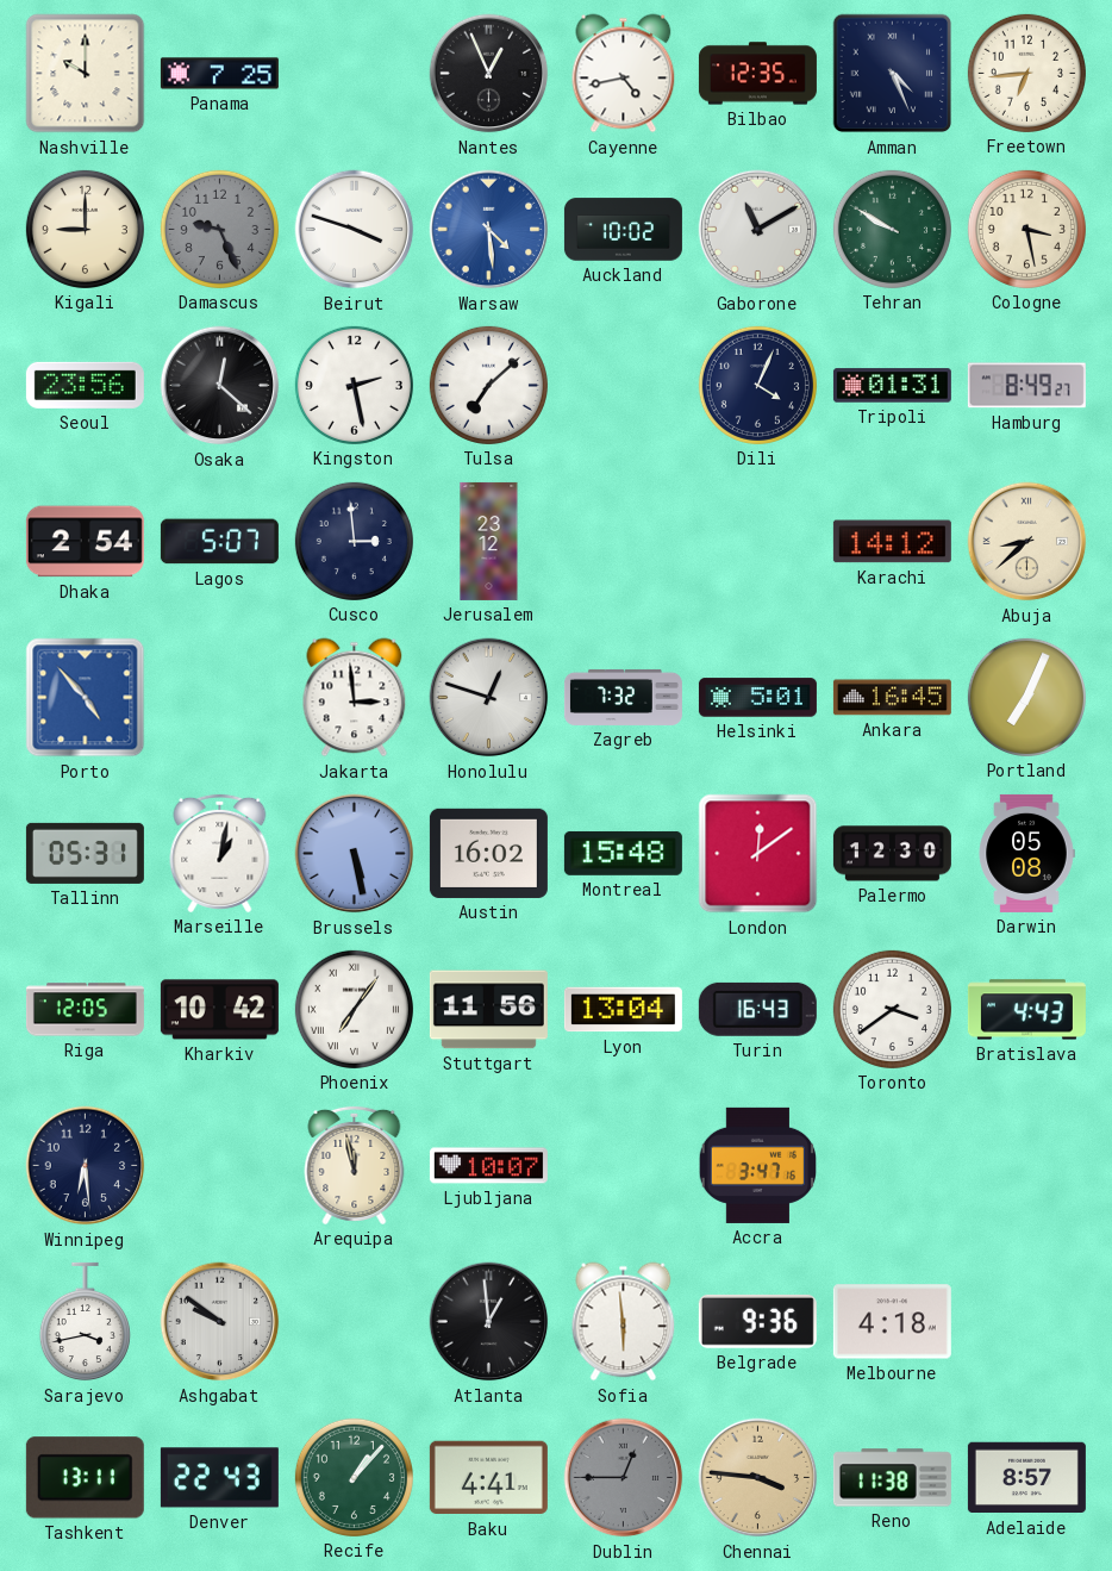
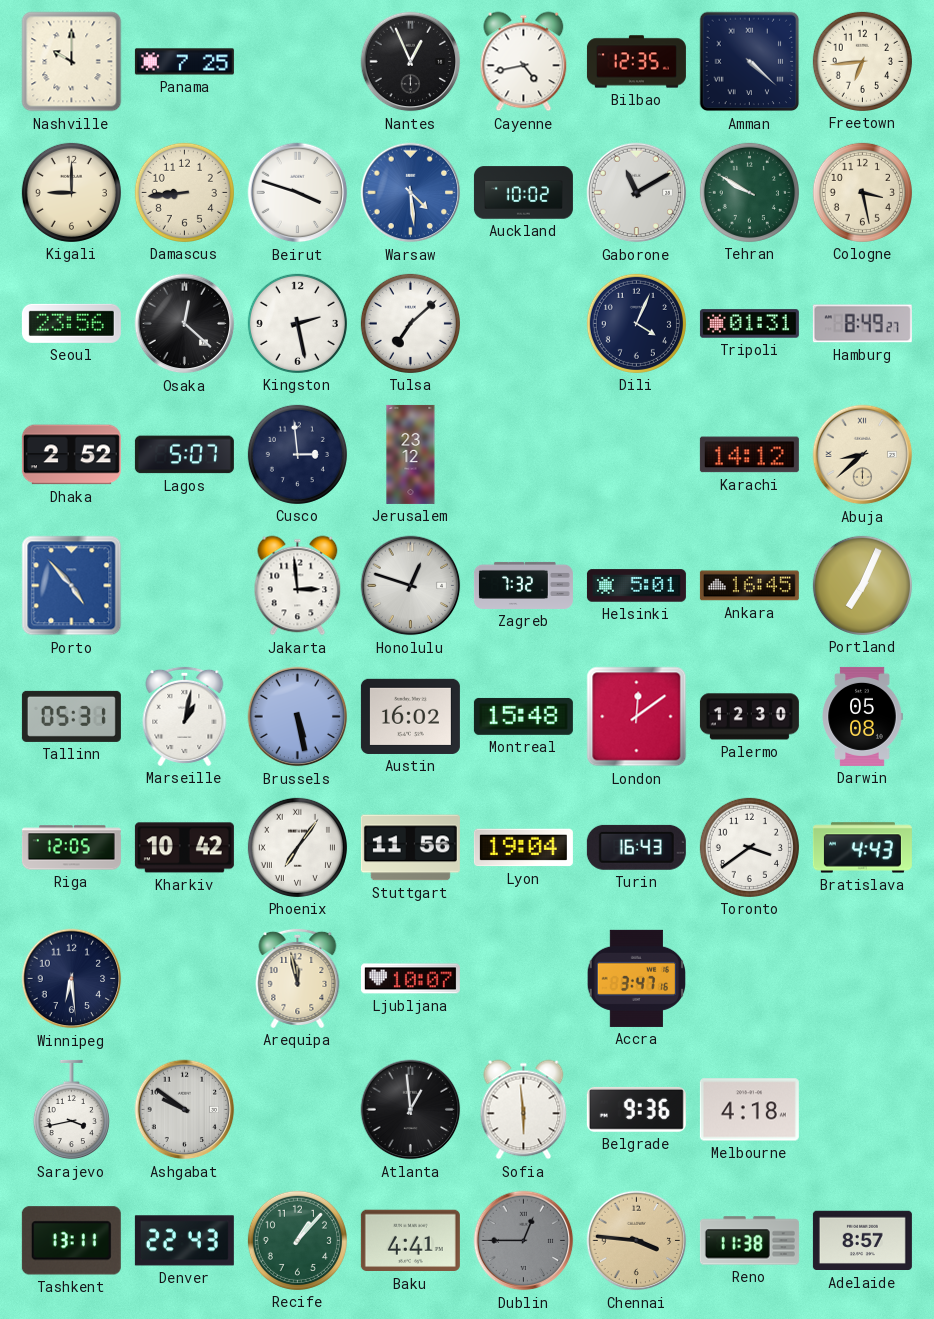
Amman: 4:26 -> 4:22 (750, 62)
Damascus: 9:26 -> 8:44 (184, 192)
Damascus dial: grey -> cream (184, 192)
Dhaka: 2:54 -> 2:52 (71, 455)
Lyon: 13:04 -> 19:04 (523, 848)
